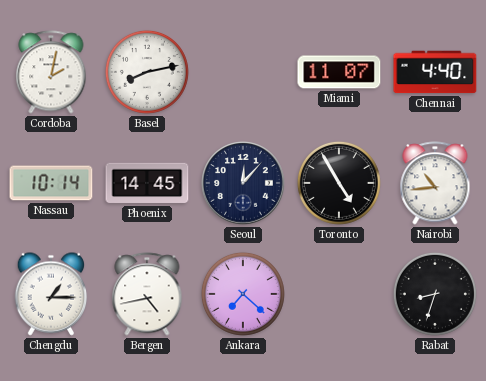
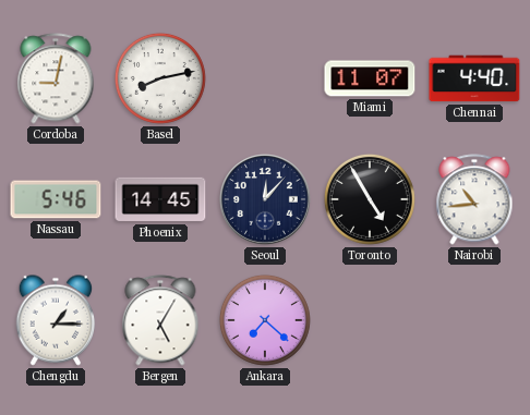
Cordoba: 2:02 -> 9:02 (56, 78)
Nassau: 10:14 -> 5:46 (56, 199)
Bergen: 4:43 -> 5:05 (160, 320)
Rabat: 8:33 -> none (435, 294)
